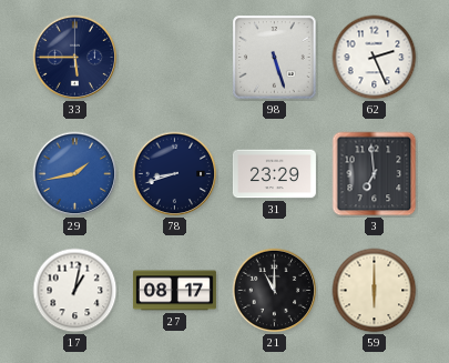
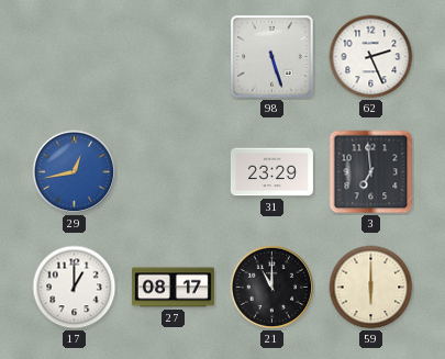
33: 5:45 -> none (75, 58)
29: 1:43 -> 12:43 (75, 172)
78: 8:42 -> none (175, 174)
17: 1:02 -> 1:00 (75, 288)
